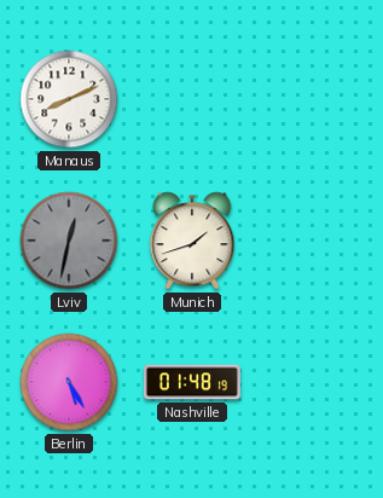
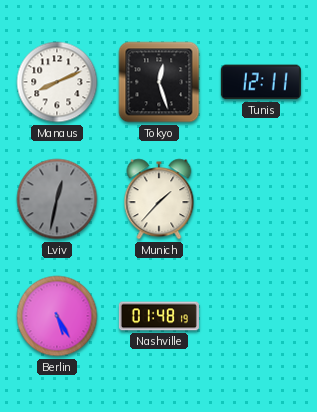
Tokyo: none -> 12:27 (159, 82)
Tunis: none -> 12:11 (261, 82)
Munich: 1:42 -> 1:37 (159, 199)
